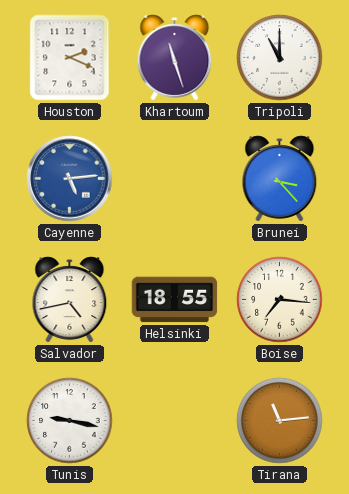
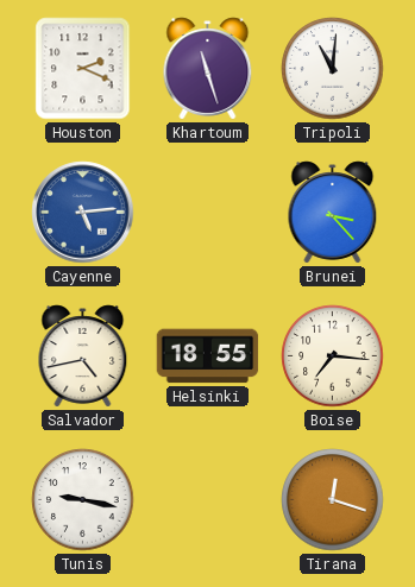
Tripoli: 11:00 -> 11:01 (333, 69)
Tirana: 11:14 -> 12:18 (333, 500)
